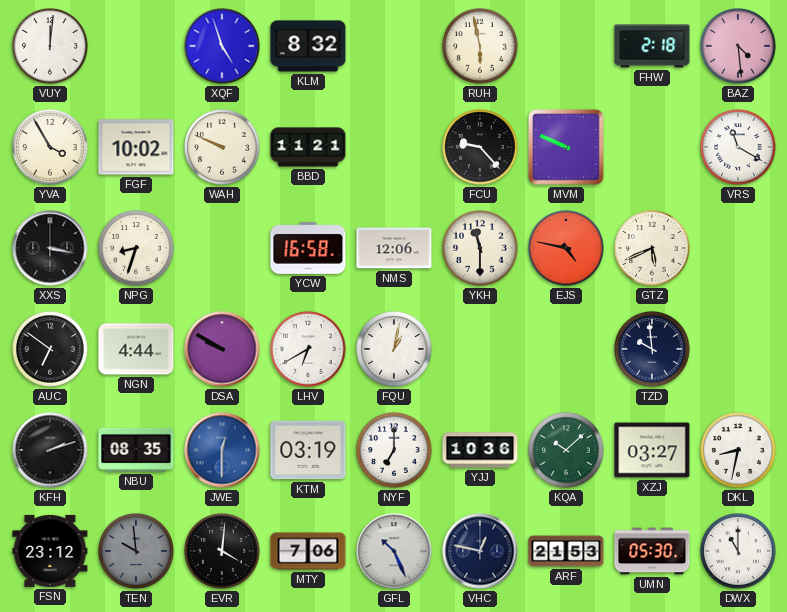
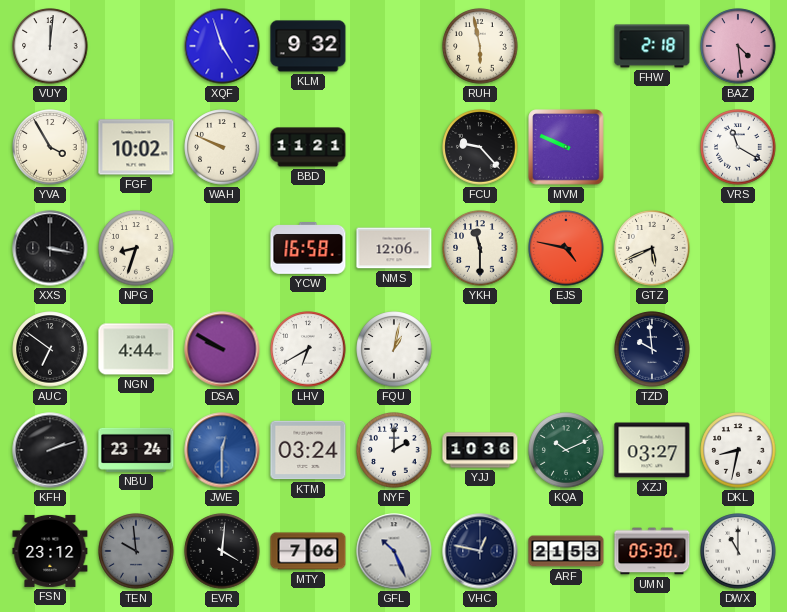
KLM: 8:32 -> 9:32 (308, 46)
NBU: 08:35 -> 23:24 (136, 450)
KTM: 03:19 -> 03:24 (308, 450)
NYF: 7:00 -> 2:00 (394, 450)
KQA: 10:08 -> 10:11 (566, 450)
